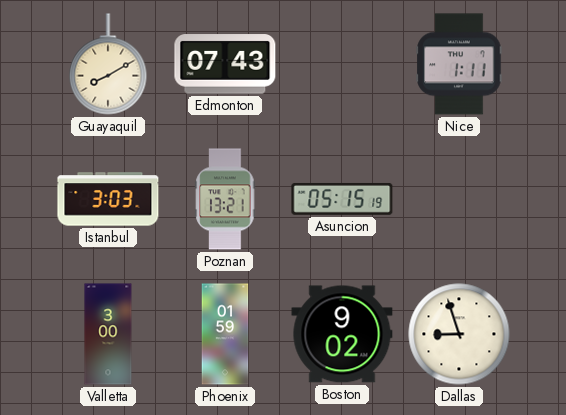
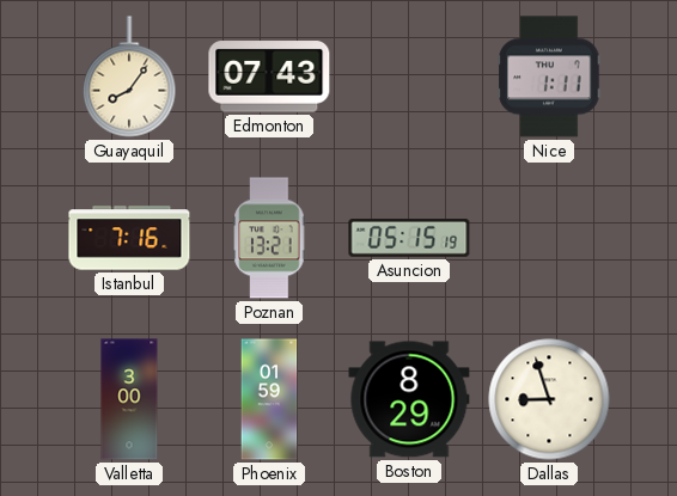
Guayaquil: 8:10 -> 8:06 (129, 76)
Istanbul: 3:03 -> 7:16 (129, 238)
Boston: 9:02 -> 8:29 (409, 399)
